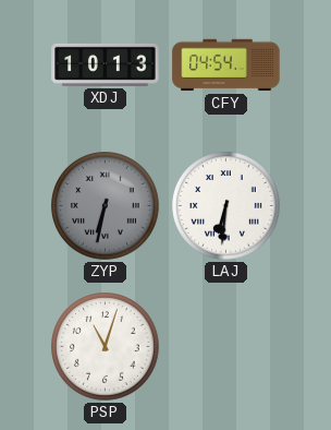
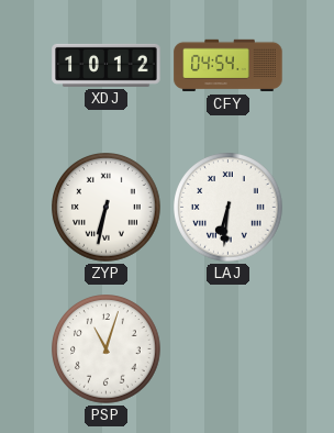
XDJ: 10:13 -> 10:12 (107, 65)
ZYP dial: grey -> white (107, 208)
